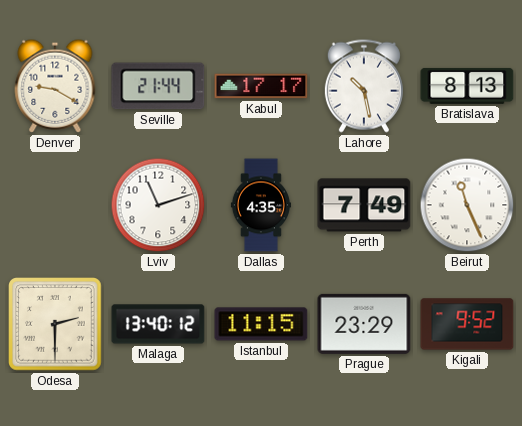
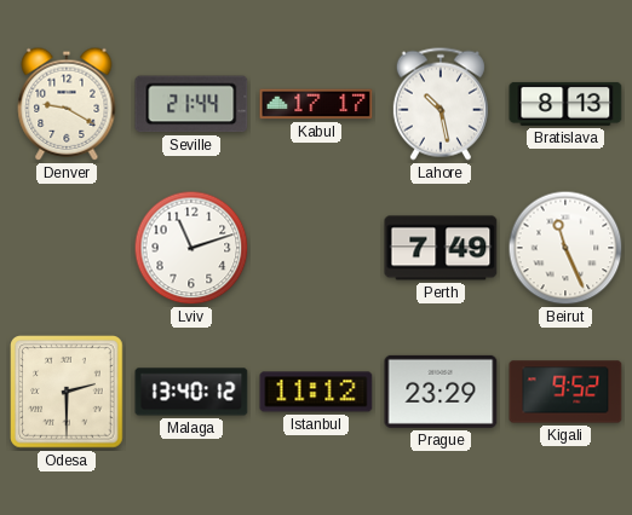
Dallas: 4:35 -> none (261, 205)
Istanbul: 11:15 -> 11:12 (316, 392)
